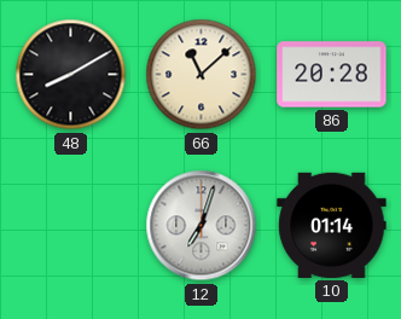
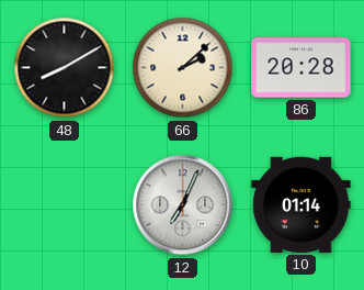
66: 11:08 -> 2:08 (183, 68)
12: 7:03 -> 7:04 (183, 205)
